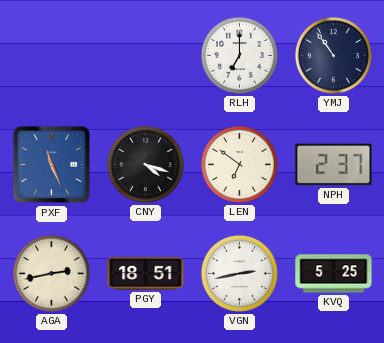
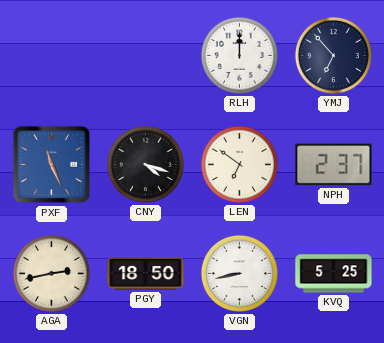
RLH: 7:00 -> 12:00 (239, 55)
YMJ: 10:54 -> 6:53 (333, 55)
PGY: 18:51 -> 18:50 (146, 273)
VGN: 2:43 -> 8:43 (239, 273)
